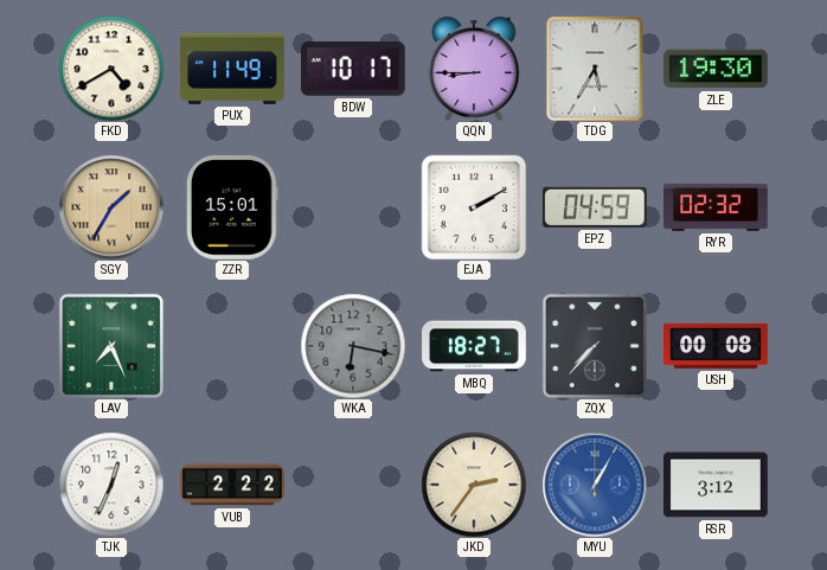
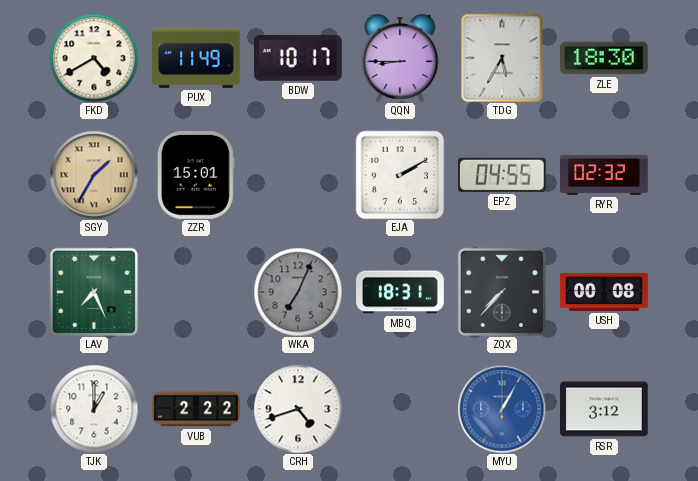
ZLE: 19:30 -> 18:30 (605, 58)
EPZ: 04:59 -> 04:55 (502, 175)
WKA: 6:17 -> 7:04 (298, 292)
MBQ: 18:27 -> 18:31 (400, 292)
TJK: 12:34 -> 1:00 (94, 409)
CRH: none -> 4:42 (298, 409)
JKD: 2:36 -> none (474, 485)
